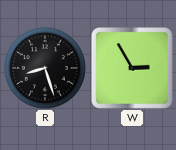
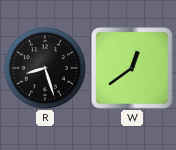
W: 2:55 -> 12:39 (133, 69)
